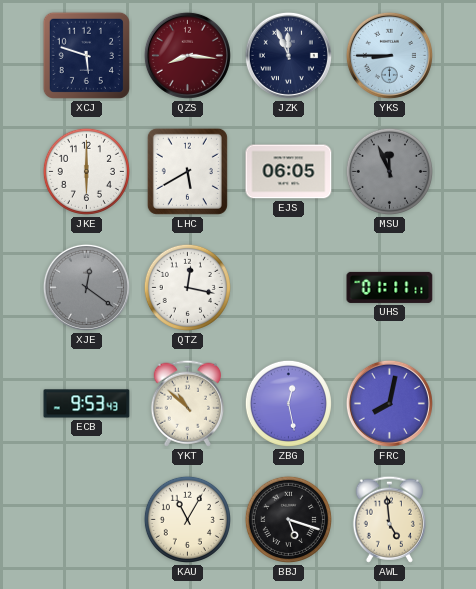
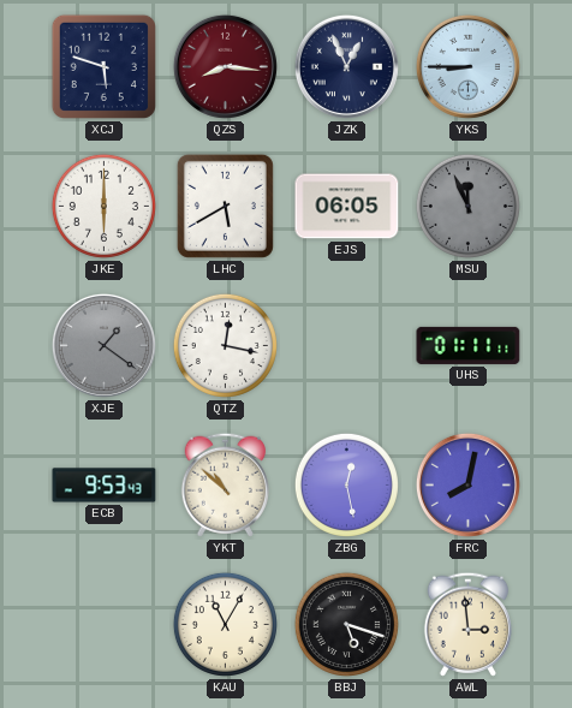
JZK: 11:56 -> 12:56 (346, 66)
XJE: 12:21 -> 1:21 (103, 345)
AWL: 4:59 -> 2:59 (467, 624)
